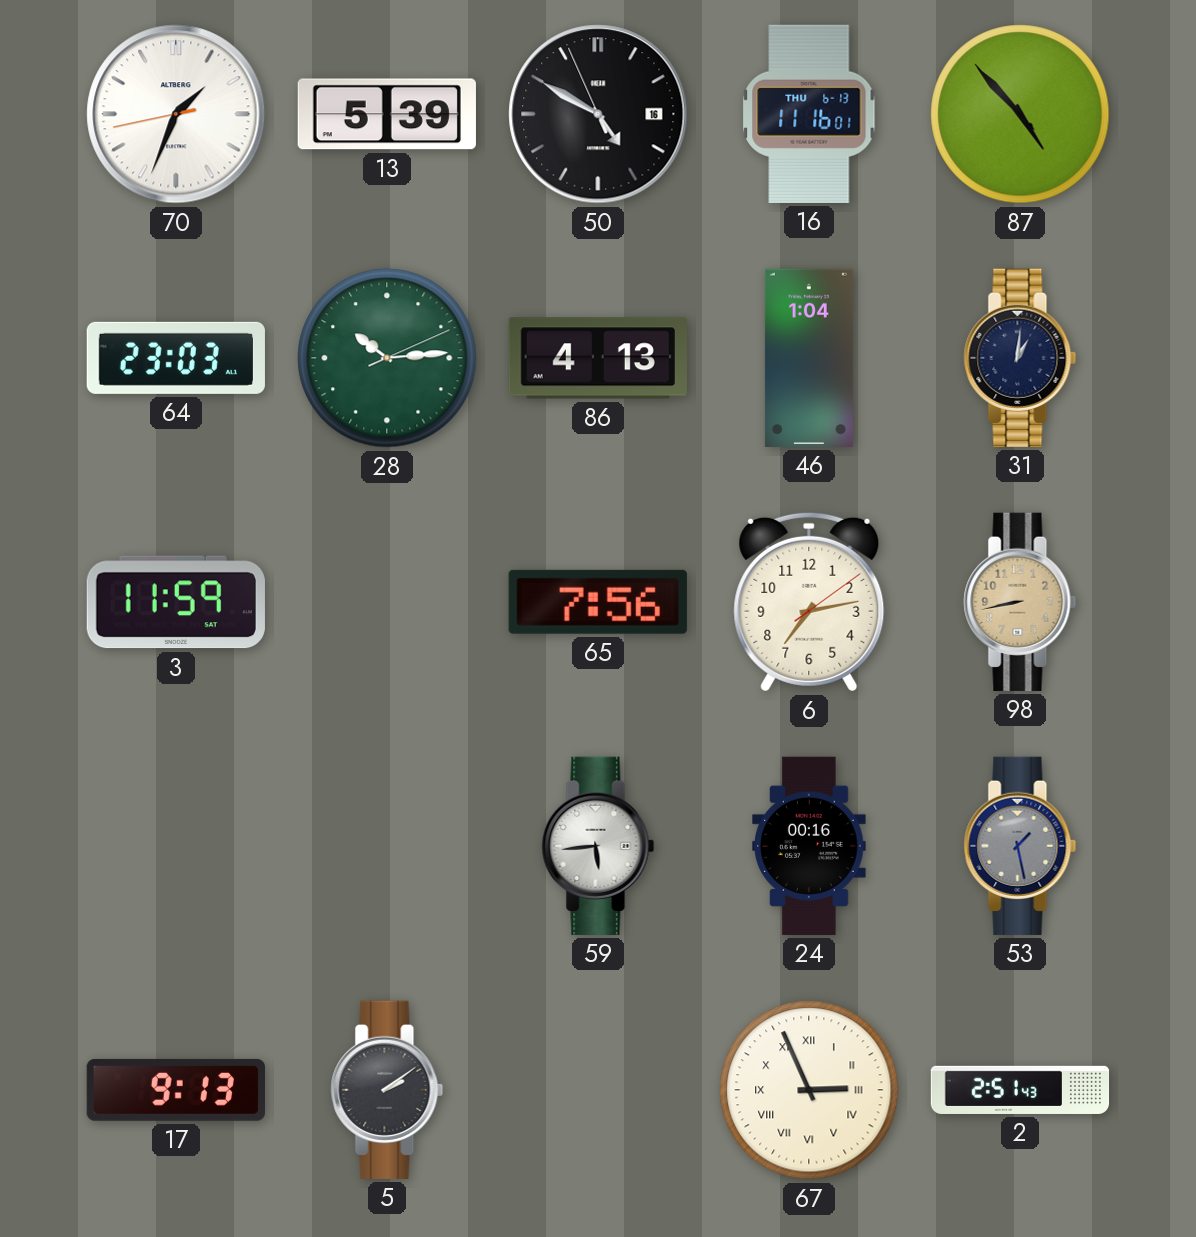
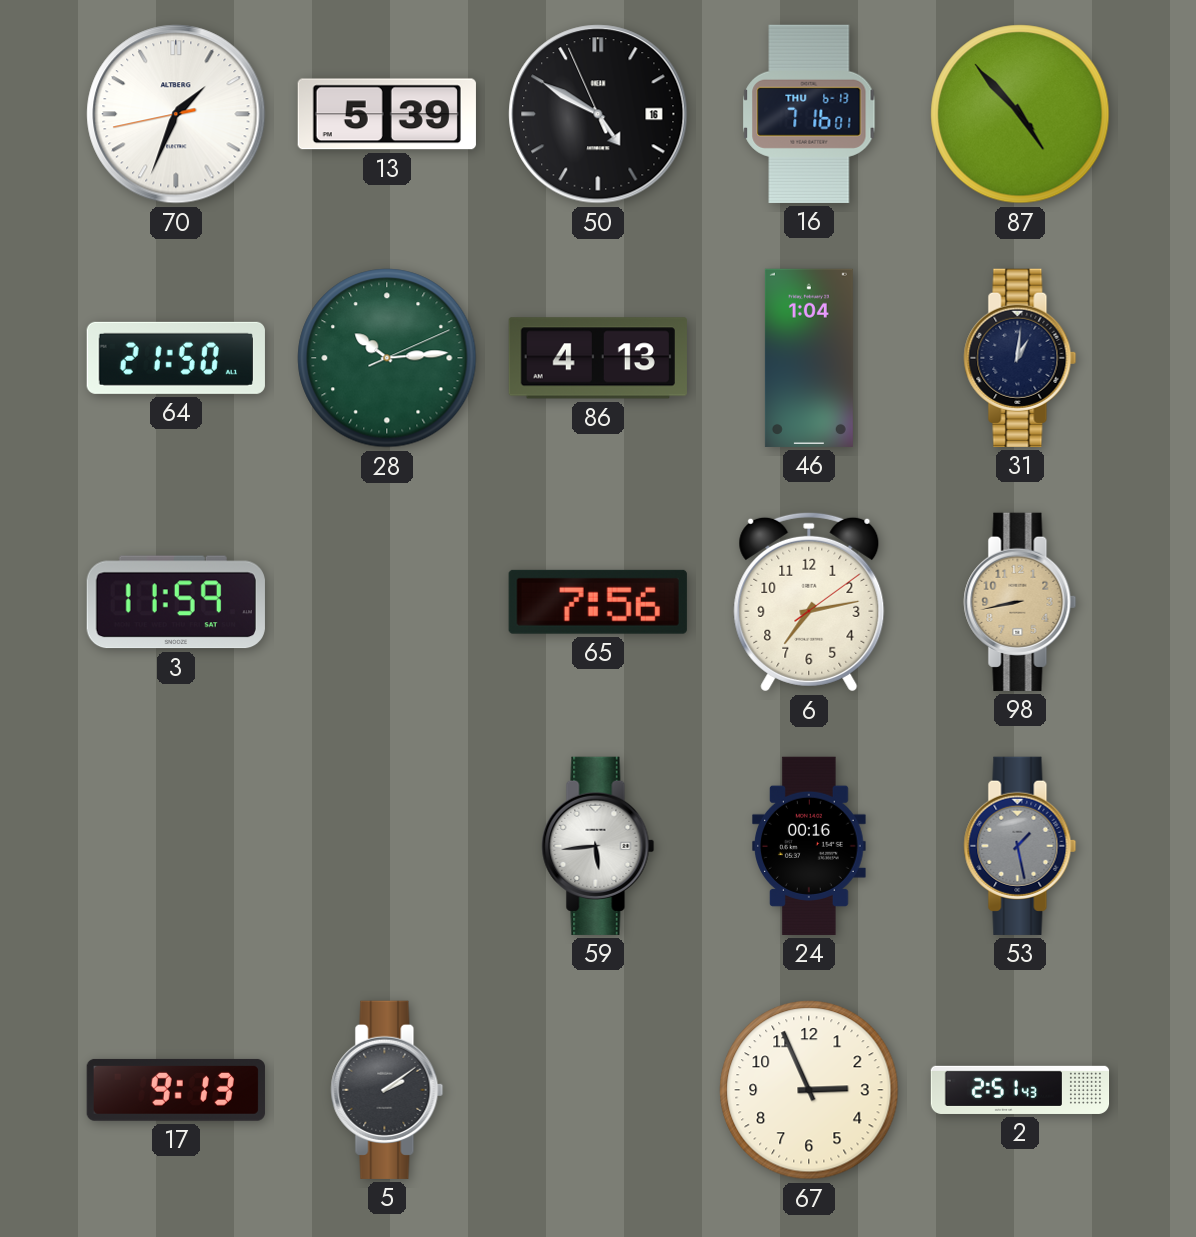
16: 11:16 -> 7:16 (809, 114)
64: 23:03 -> 21:50 (176, 358)
67 numerals: Roman -> Arabic (809, 1090)
